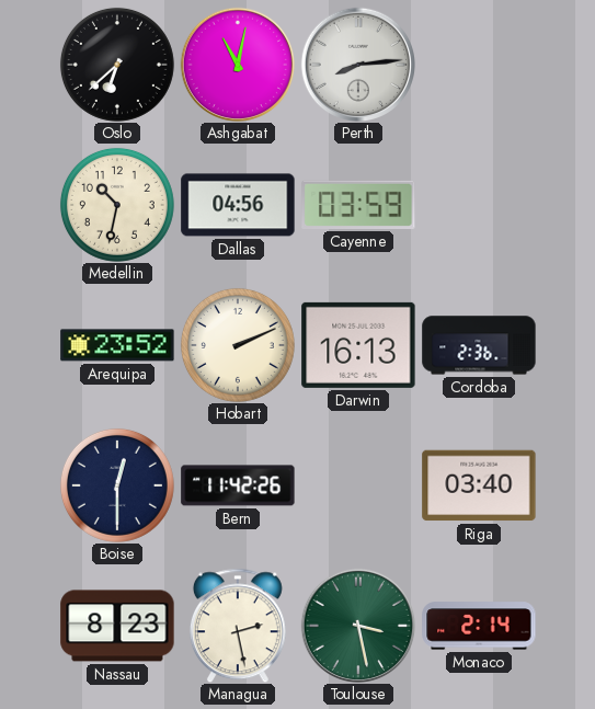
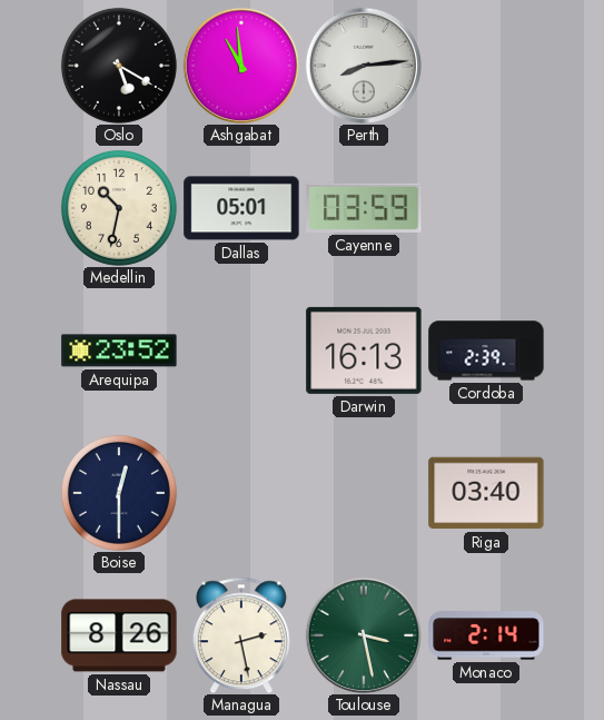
Oslo: 6:38 -> 5:20 (119, 66)
Ashgabat: 11:02 -> 10:59 (240, 65)
Dallas: 04:56 -> 05:01 (241, 208)
Hobart: 2:11 -> none (238, 345)
Cordoba: 2:36 -> 2:39 (486, 351)
Bern: 11:42 -> none (238, 485)
Nassau: 8:23 -> 8:26 (119, 635)
